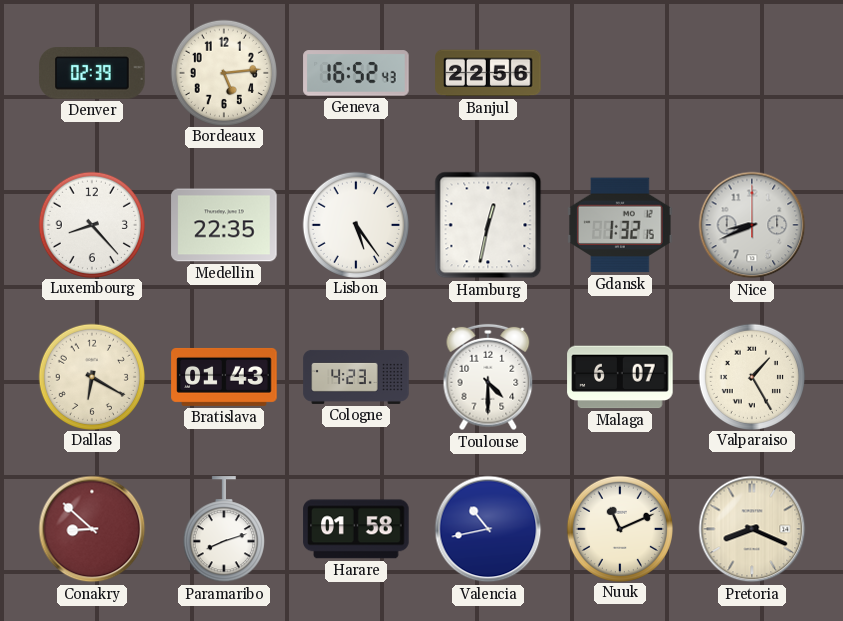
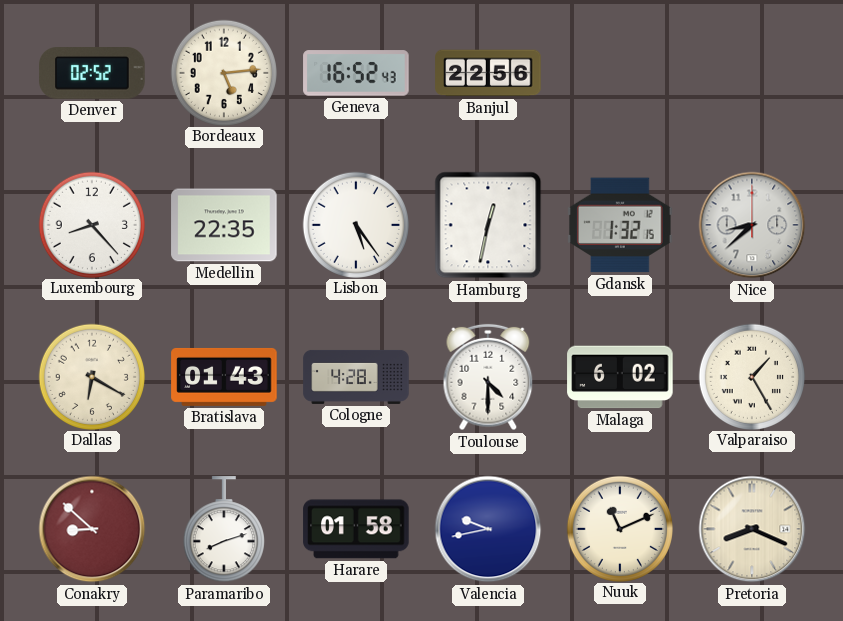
Denver: 02:39 -> 02:52 (92, 74)
Nice: 8:41 -> 8:38 (752, 225)
Cologne: 4:23 -> 4:28 (356, 377)
Malaga: 6:07 -> 6:02 (620, 377)
Valencia: 10:43 -> 9:43 (488, 529)
